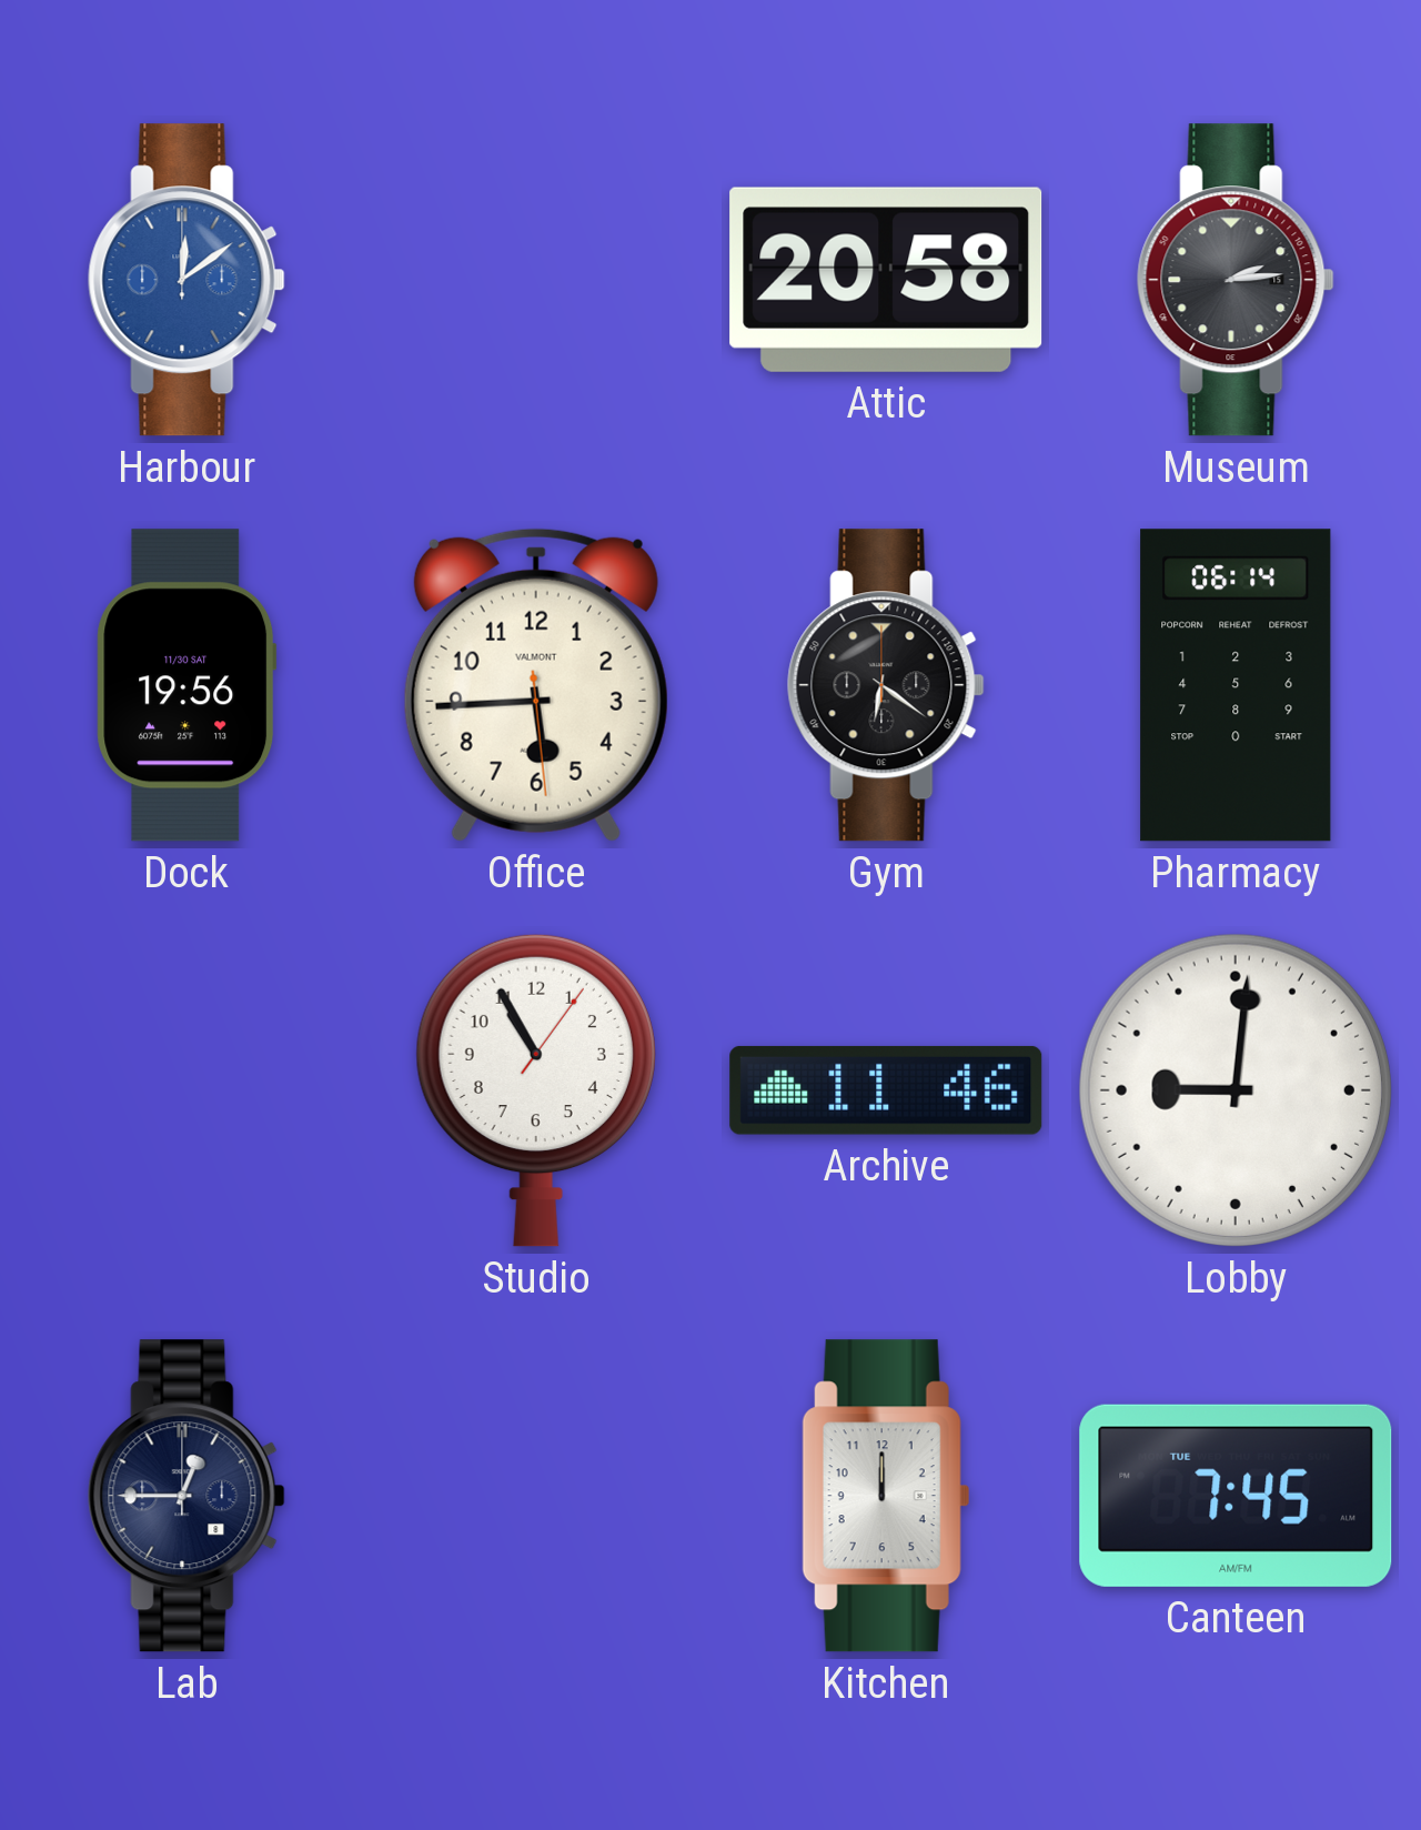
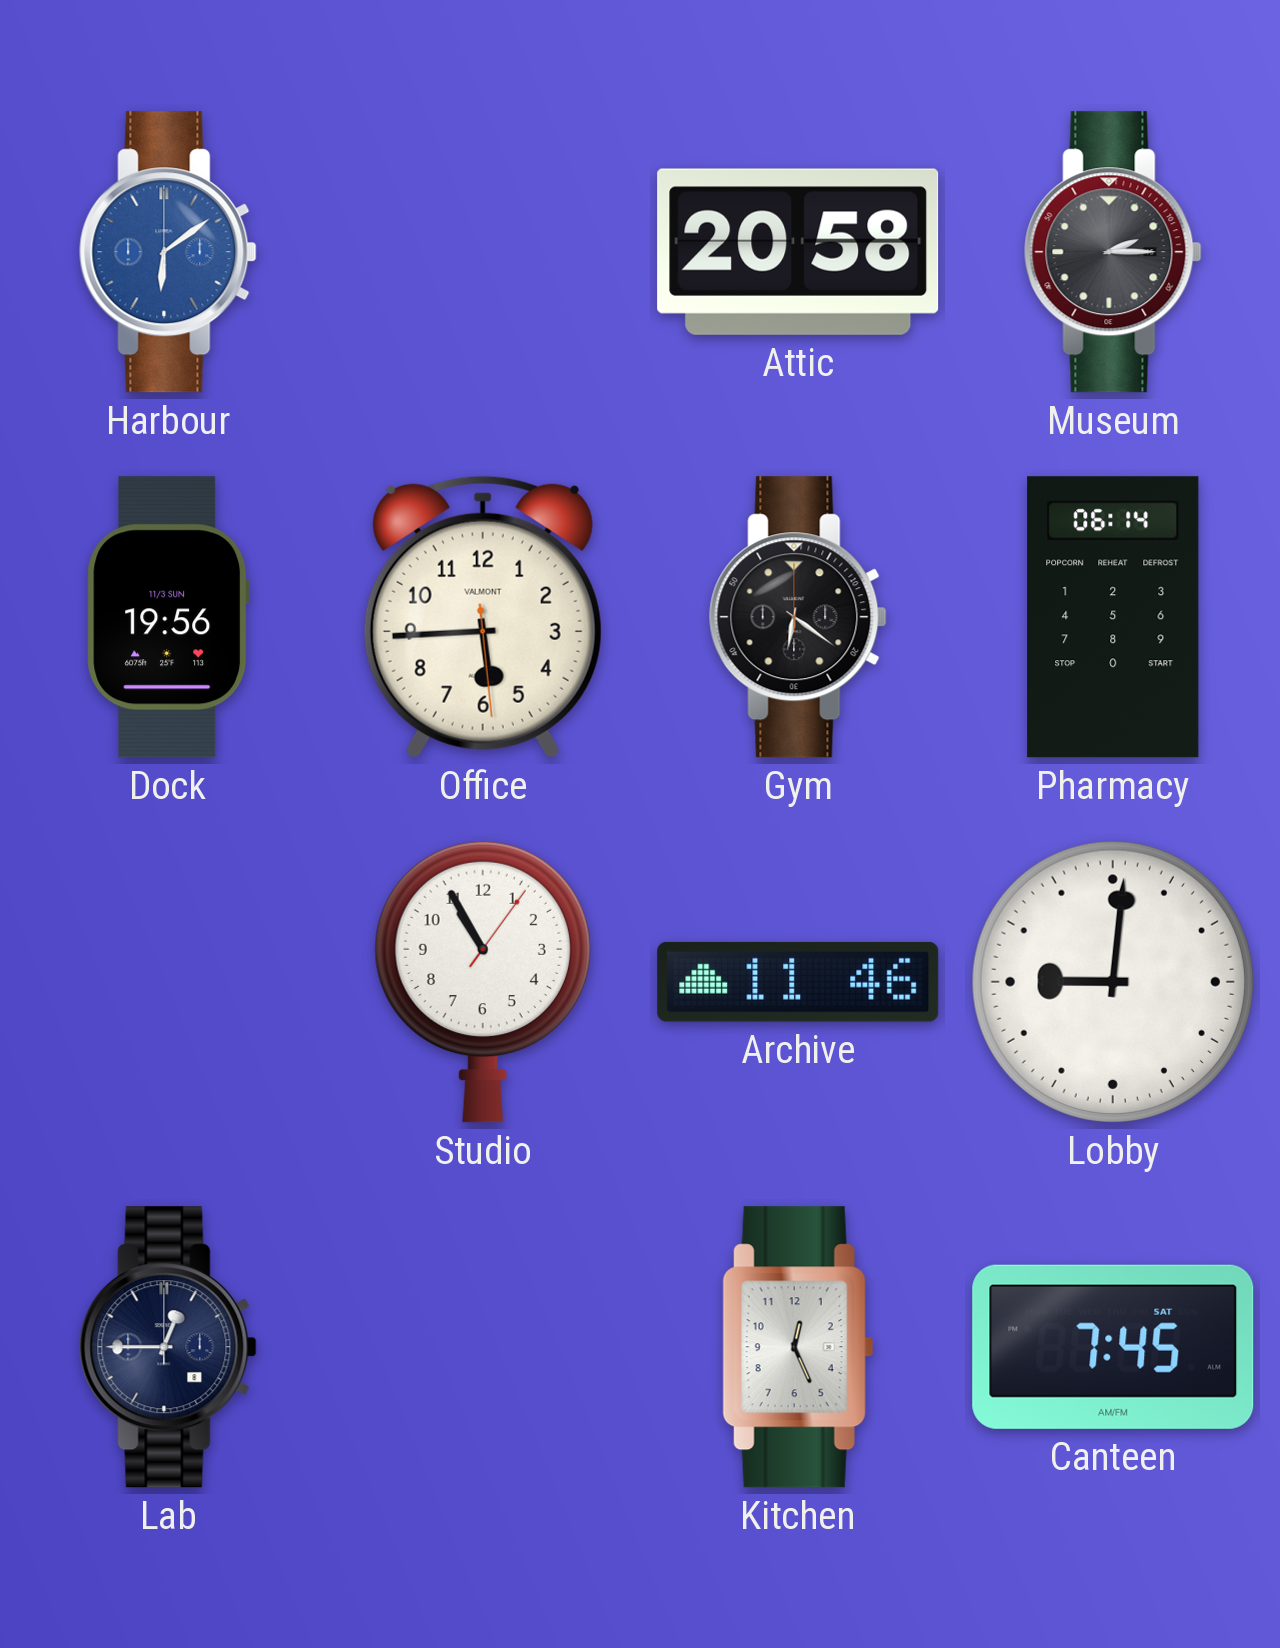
Harbour: 12:09 -> 6:09 (168, 252)
Museum: 2:14 -> 2:15 (1113, 252)
Dock date: 11/30 SAT -> 11/3 SUN (168, 617)
Kitchen: 12:00 -> 12:26 (798, 1347)
Canteen date: TUE -> SAT (1113, 1347)
